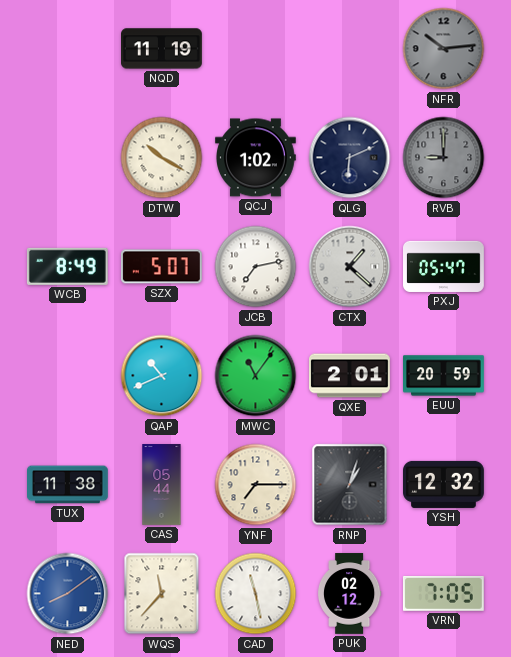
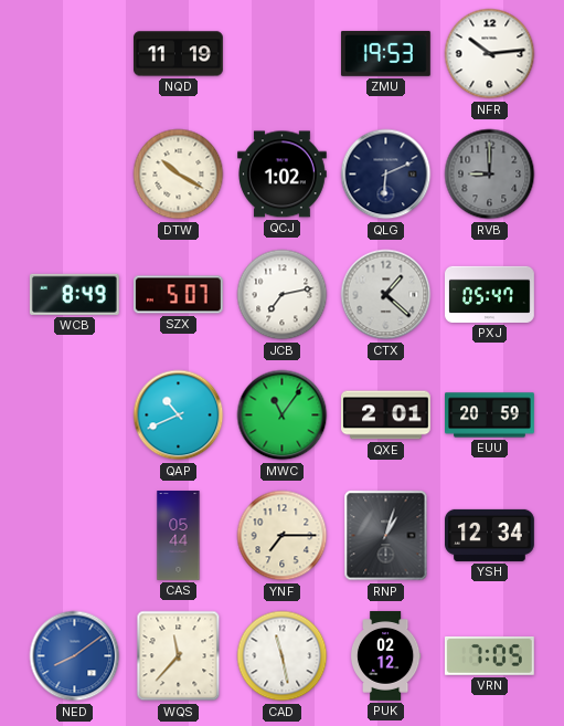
ZMU: none -> 19:53 (385, 53)
NFR dial: grey -> white (490, 54)
TUX: 11:38 -> none (68, 485)
YSH: 12:32 -> 12:34 (490, 535)
